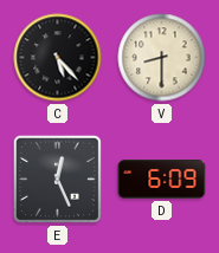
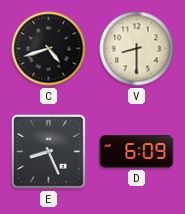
C: 5:23 -> 4:42 (49, 49)
E: 12:26 -> 8:26 (48, 151)
